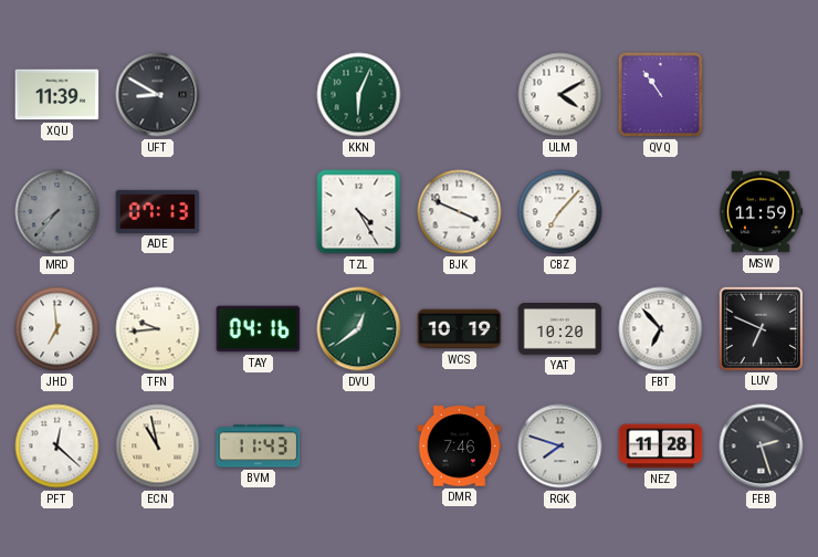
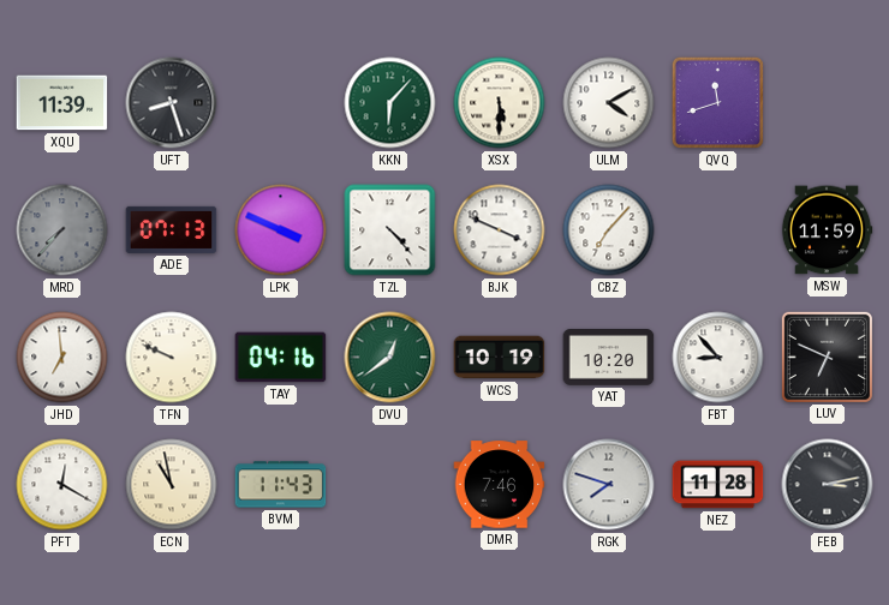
UFT: 8:50 -> 8:27 (172, 103)
KKN: 6:04 -> 6:07 (390, 103)
XSX: none -> 5:30 (500, 103)
QVQ: 10:54 -> 11:42 (717, 102)
LPK: none -> 3:49 (281, 230)
TZL: 4:25 -> 4:23 (390, 230)
TFN: 9:44 -> 9:49 (172, 358)
FBT: 6:53 -> 8:53 (718, 358)
PFT: 12:22 -> 12:20 (62, 485)
FEB: 2:27 -> 3:13 (828, 485)
